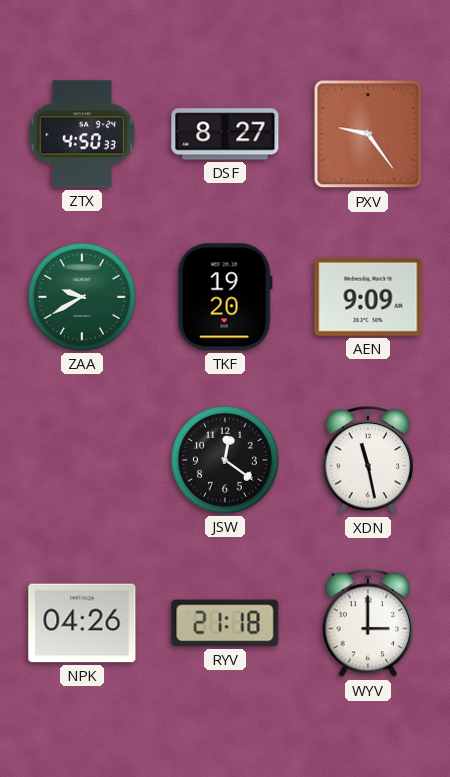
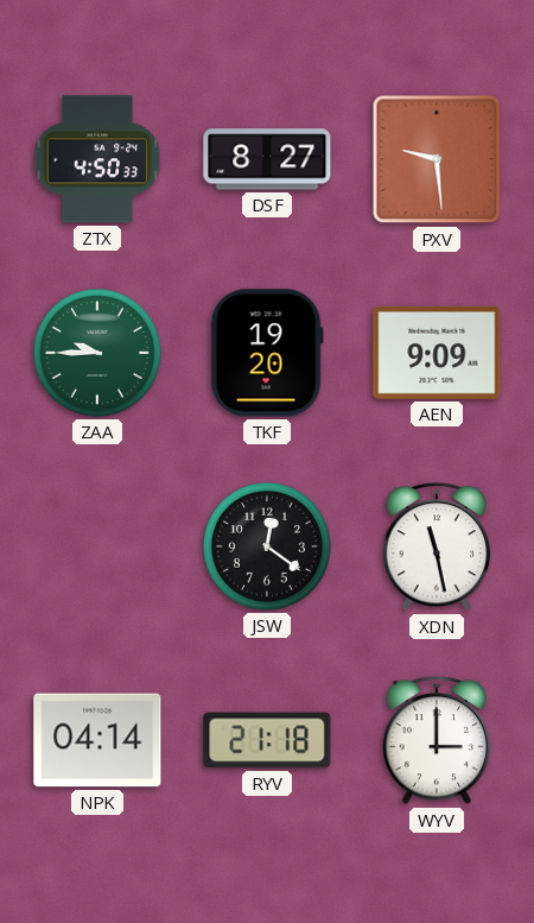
PXV: 9:24 -> 9:29 (437, 159)
ZAA: 9:40 -> 9:45 (97, 353)
NPK: 04:26 -> 04:14 (97, 740)
